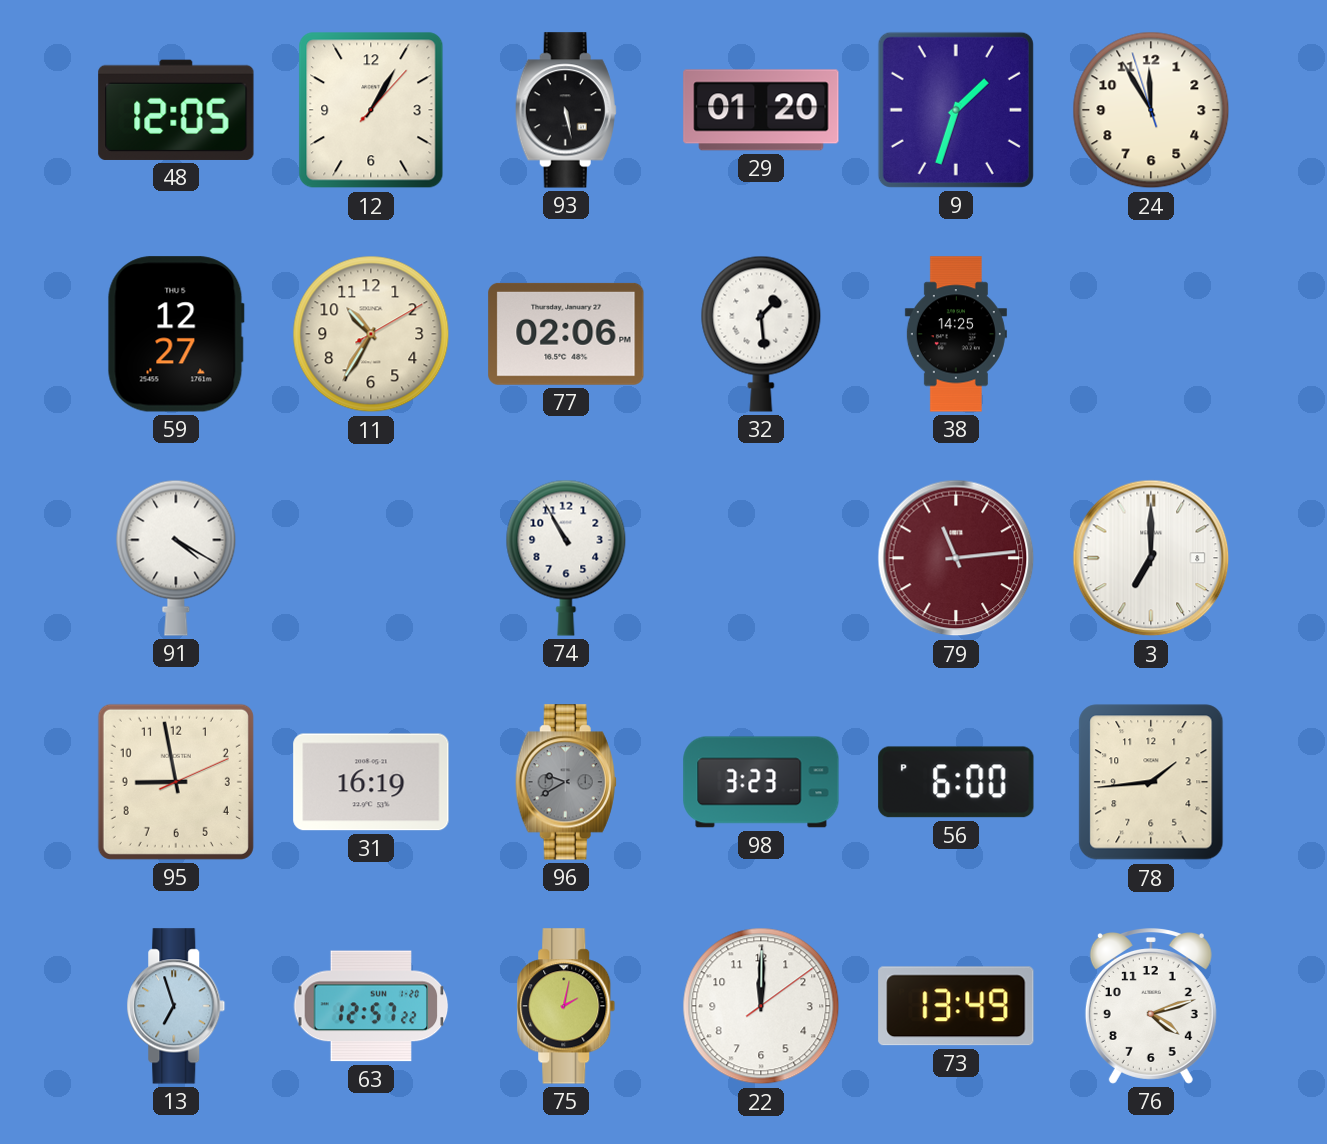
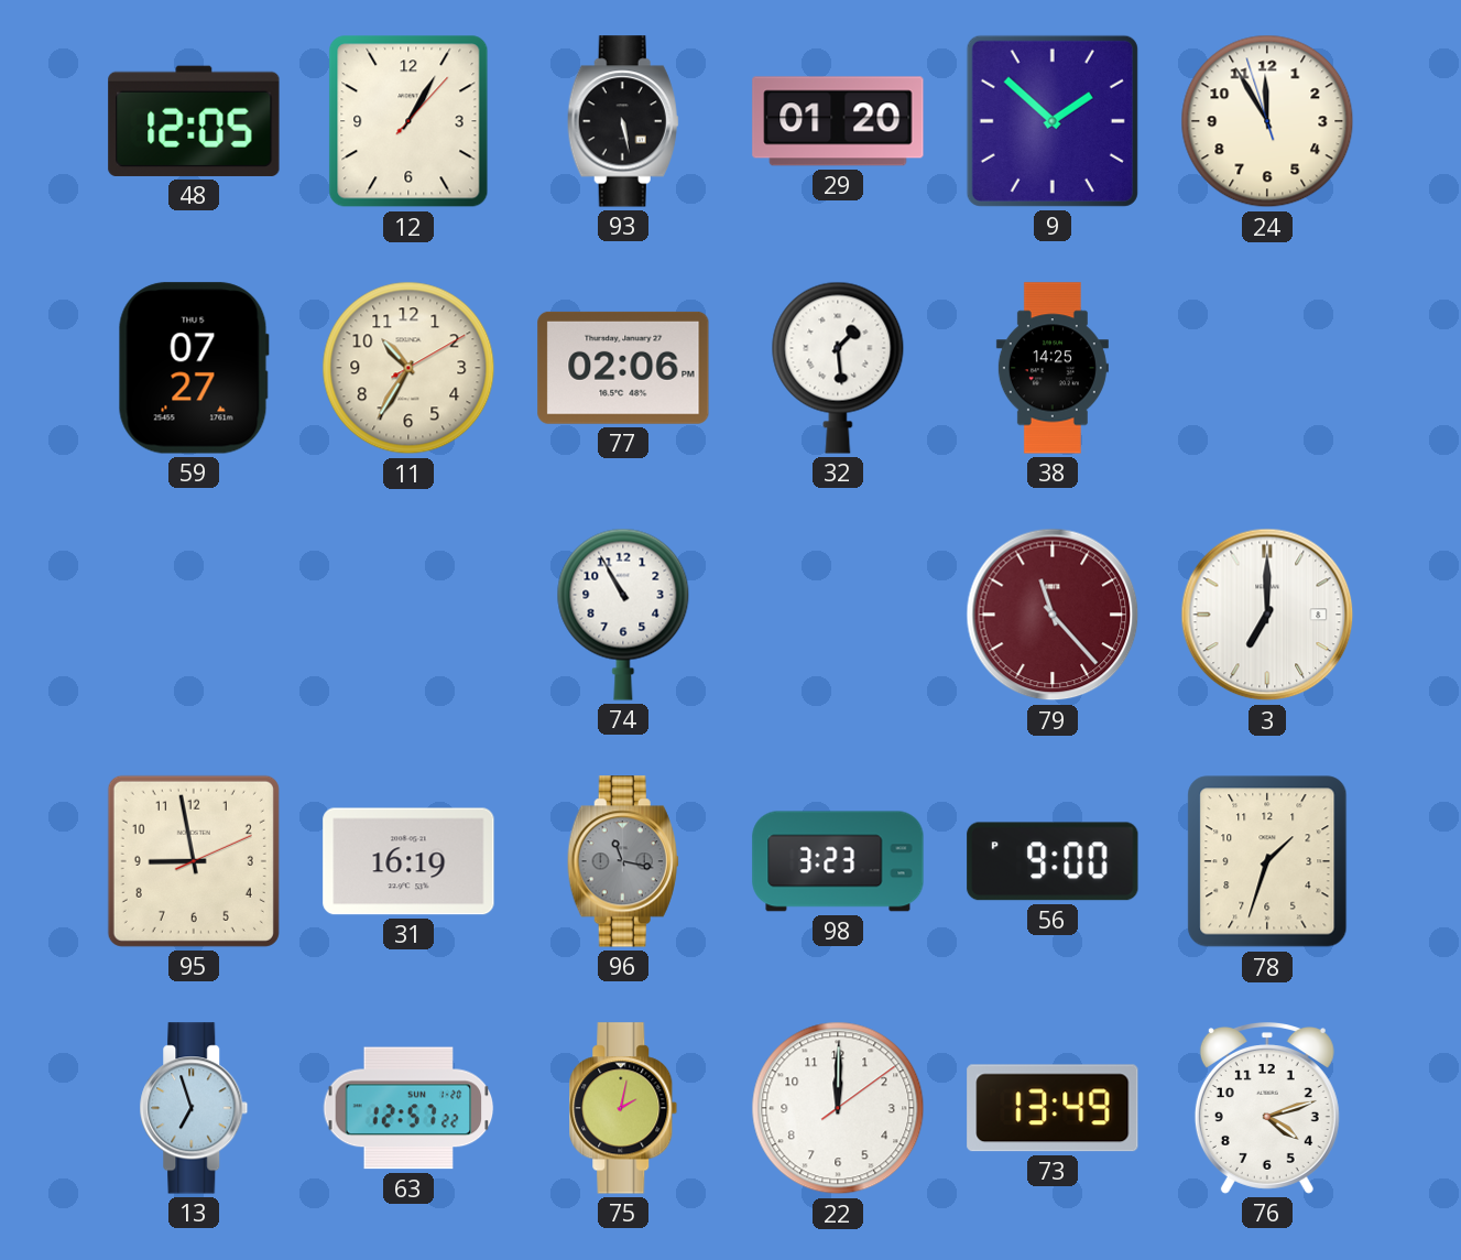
9: 1:33 -> 1:52 (1053, 121)
59: 12:27 -> 07:27 (194, 368)
91: 4:20 -> none (176, 558)
79: 11:14 -> 11:23 (1053, 615)
96: 9:40 -> 11:17 (623, 861)
56: 6:00 -> 9:00 (1053, 861)
78: 1:44 -> 1:33 (1267, 861)
